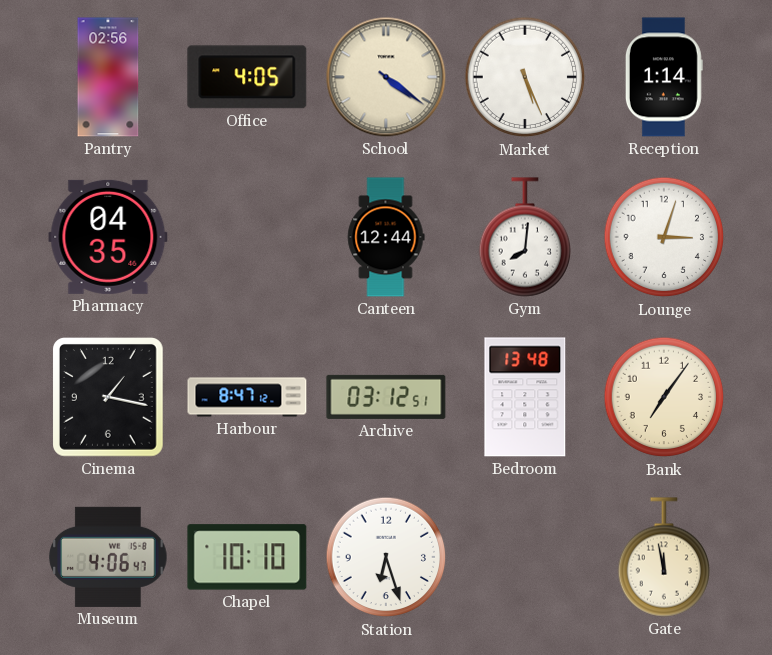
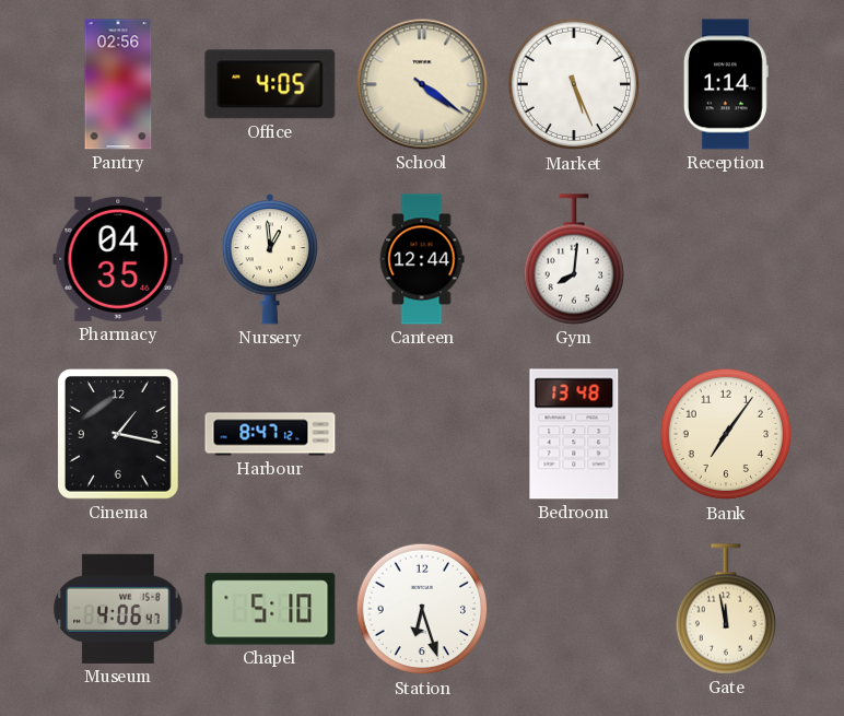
Nursery: none -> 12:59 (269, 260)
Lounge: 3:03 -> none (664, 237)
Archive: 03:12 -> none (386, 397)
Chapel: 10:10 -> 5:10 (270, 609)
